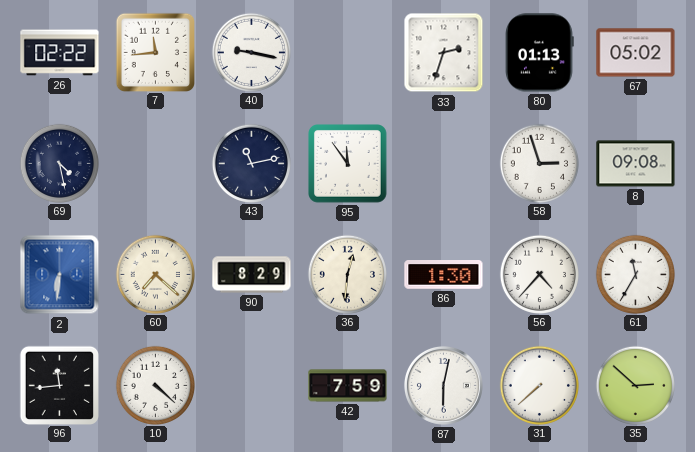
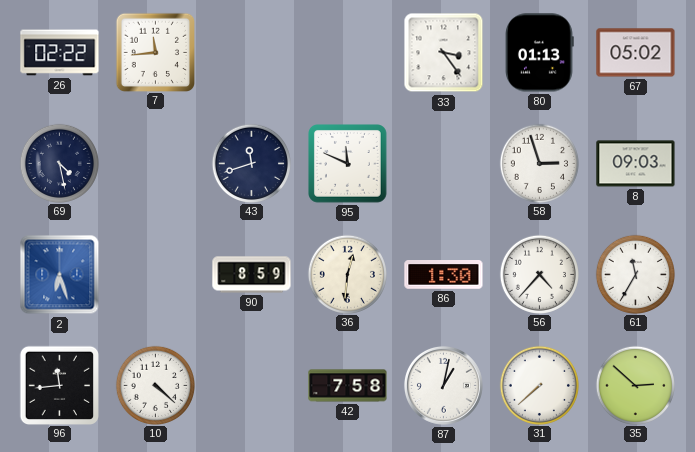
40: 9:17 -> none (251, 52)
33: 2:33 -> 3:24 (444, 53)
43: 11:13 -> 11:42 (251, 163)
95: 11:54 -> 11:49 (348, 164)
8: 09:08 -> 09:03 (636, 164)
2: 6:31 -> 6:27 (60, 275)
60: 7:22 -> none (155, 274)
90: 8:29 -> 8:59 (252, 275)
42: 7:59 -> 7:58 (348, 386)
87: 6:02 -> 1:02 (443, 385)
